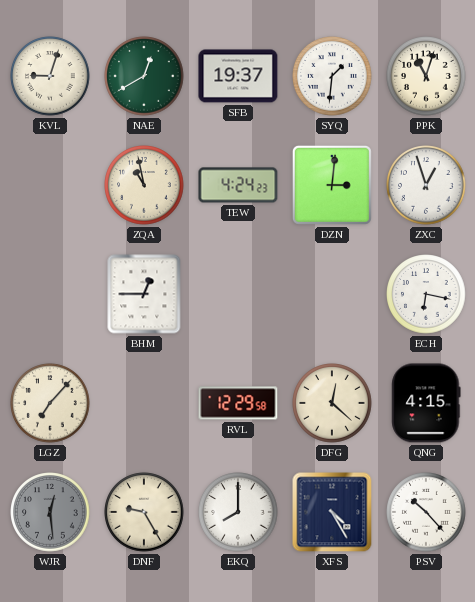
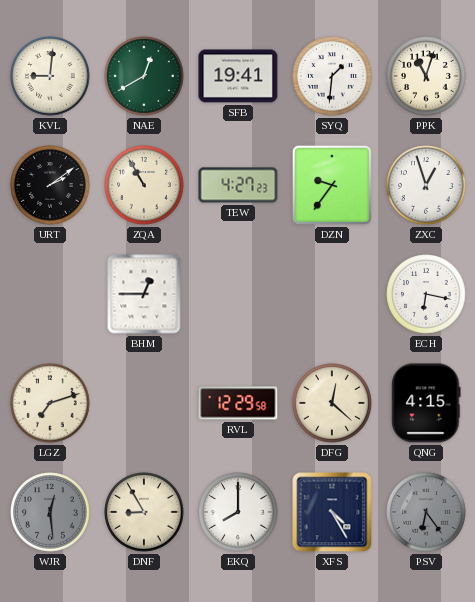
KVL: 9:03 -> 9:01 (50, 76)
SFB: 19:37 -> 19:41 (238, 76)
URT: none -> 2:09 (50, 185)
ZQA: 10:58 -> 10:55 (144, 185)
TEW: 4:24 -> 4:27 (238, 185)
DZN: 3:01 -> 9:36 (332, 185)
LGZ: 7:07 -> 7:12 (50, 403)
DNF: 9:25 -> 8:55 (144, 512)
PSV: 10:23 -> 6:24 (426, 512)
PSV dial: white -> grey (426, 512)
